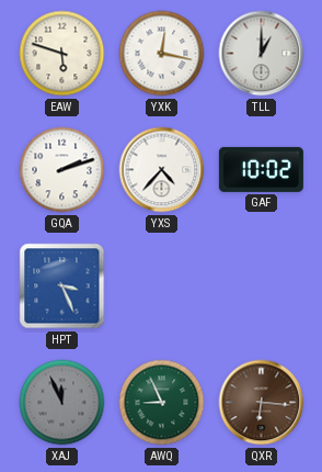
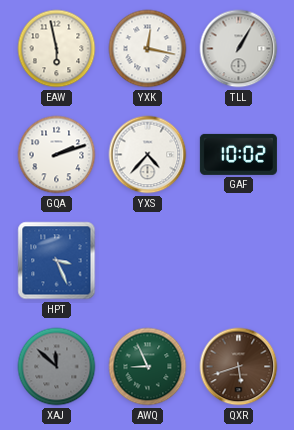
EAW: 5:48 -> 5:58 (57, 49)
TLL: 1:00 -> 1:05 (239, 49)
XAJ: 11:56 -> 11:52 (57, 367)
QXR: 6:16 -> 5:42 (239, 367)
